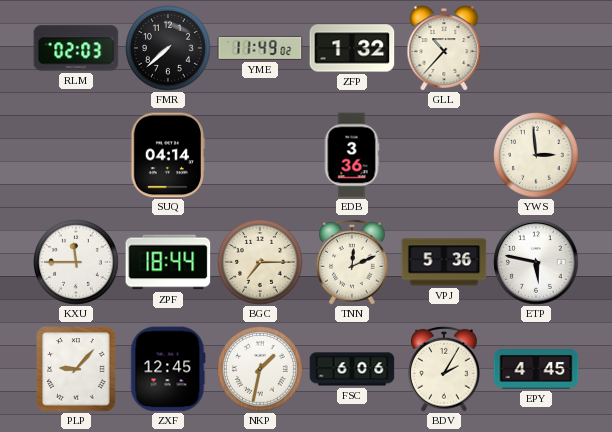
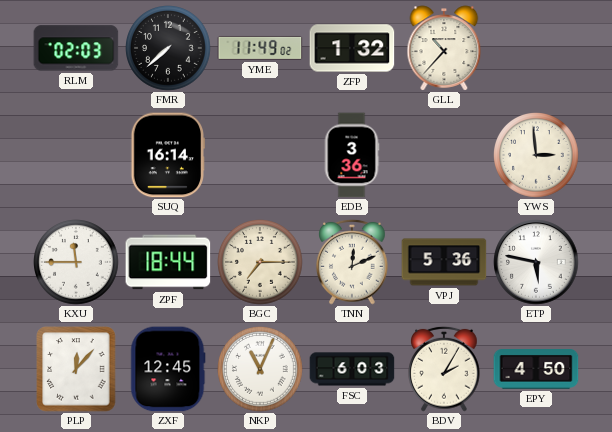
SUQ: 04:14 -> 16:14 (167, 155)
PLP: 9:07 -> 12:07 (76, 369)
NKP: 1:32 -> 11:04 (260, 369)
FSC: 6:06 -> 6:03 (352, 369)
EPY: 4:45 -> 4:50 (536, 370)
